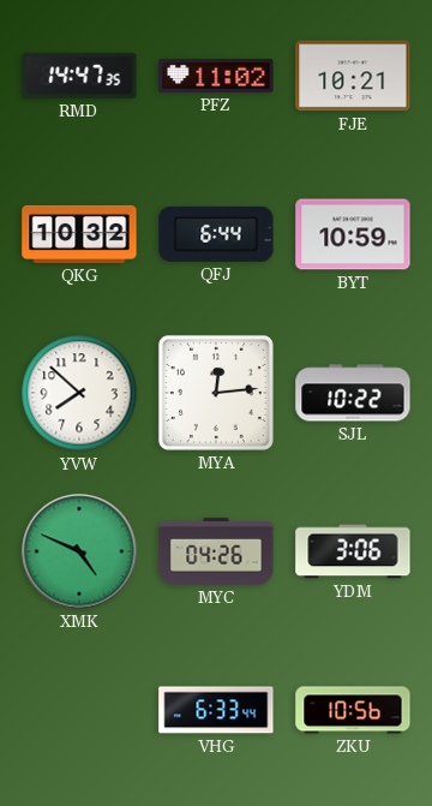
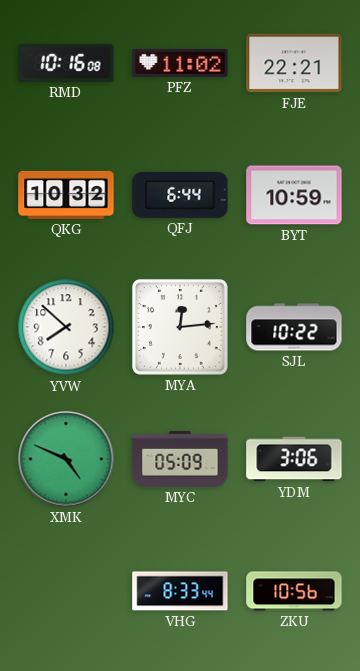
RMD: 14:47 -> 10:16 (66, 63)
FJE: 10:21 -> 22:21 (294, 63)
MYC: 04:26 -> 05:09 (180, 459)
VHG: 6:33 -> 8:33 (180, 591)
